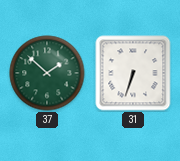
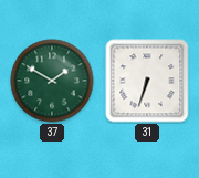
37: 1:52 -> 1:50 (52, 81)
